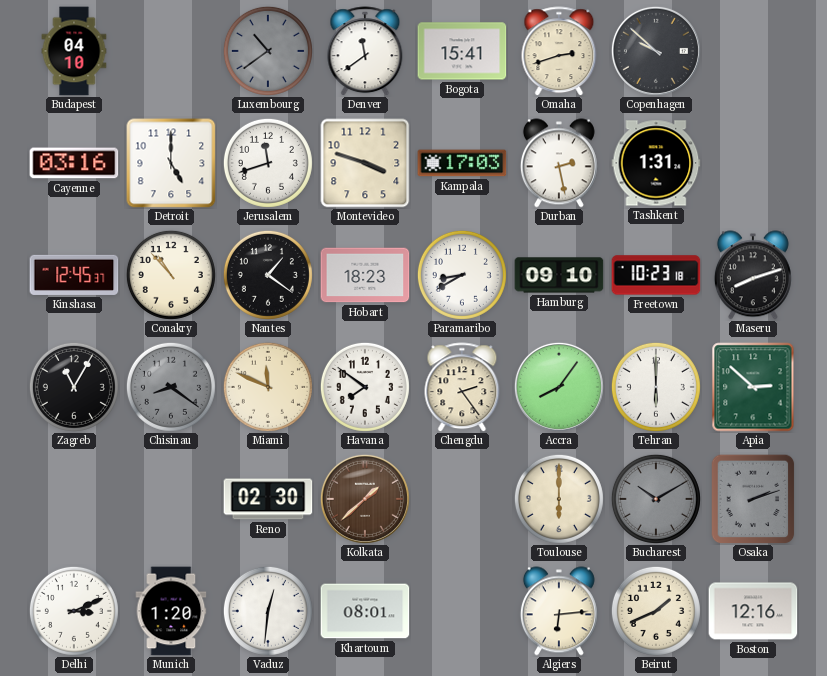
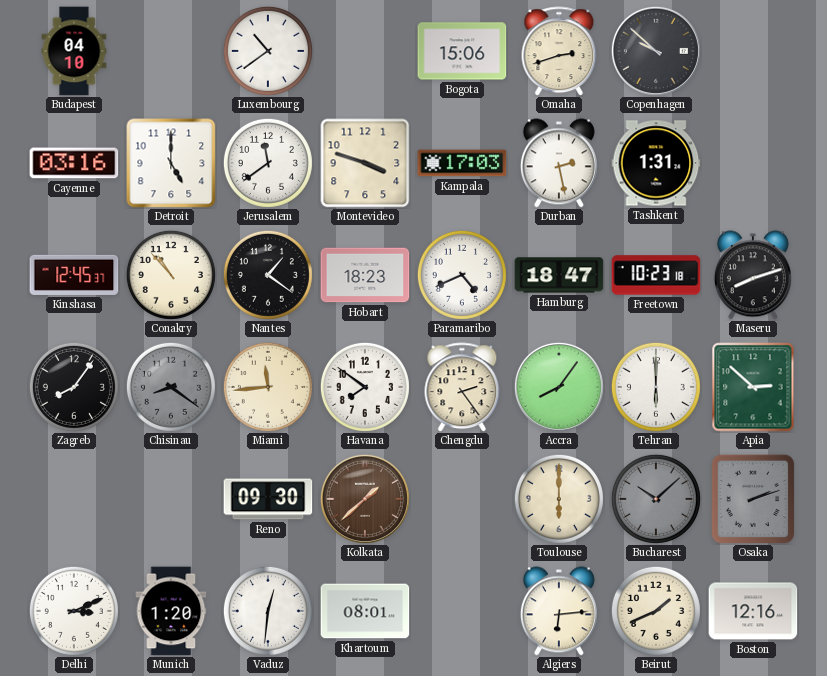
Luxembourg dial: grey -> white (268, 51)
Denver: 11:39 -> none (365, 51)
Bogota: 15:41 -> 15:06 (462, 51)
Jerusalem: 11:42 -> 11:39 (268, 163)
Paramaribo: 8:40 -> 4:41 (462, 275)
Hamburg: 09:10 -> 18:47 (559, 275)
Zagreb: 11:05 -> 8:06 (74, 387)
Miami: 11:49 -> 11:44 (268, 387)
Reno: 02:30 -> 09:30 (268, 499)
Bucharest: 10:10 -> 10:08 (656, 499)
